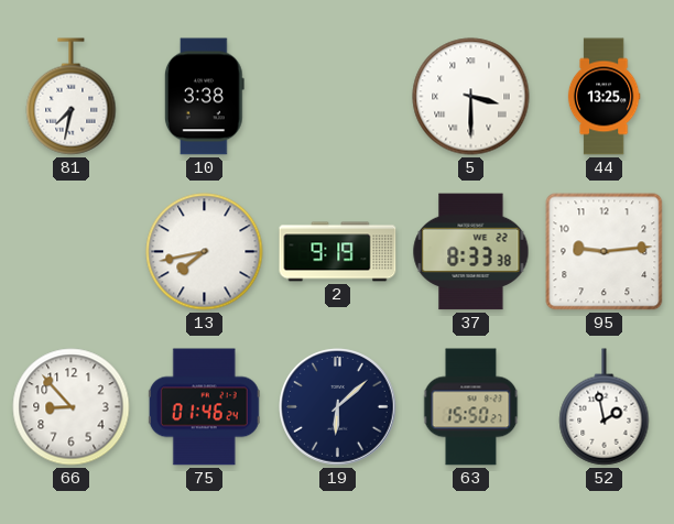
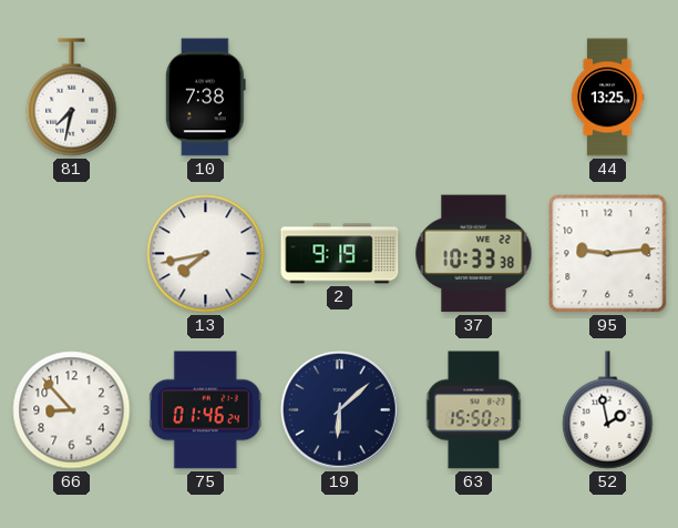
10: 3:38 -> 7:38 (205, 98)
5: 3:30 -> none (471, 97)
37: 8:33 -> 10:33 (474, 254)
